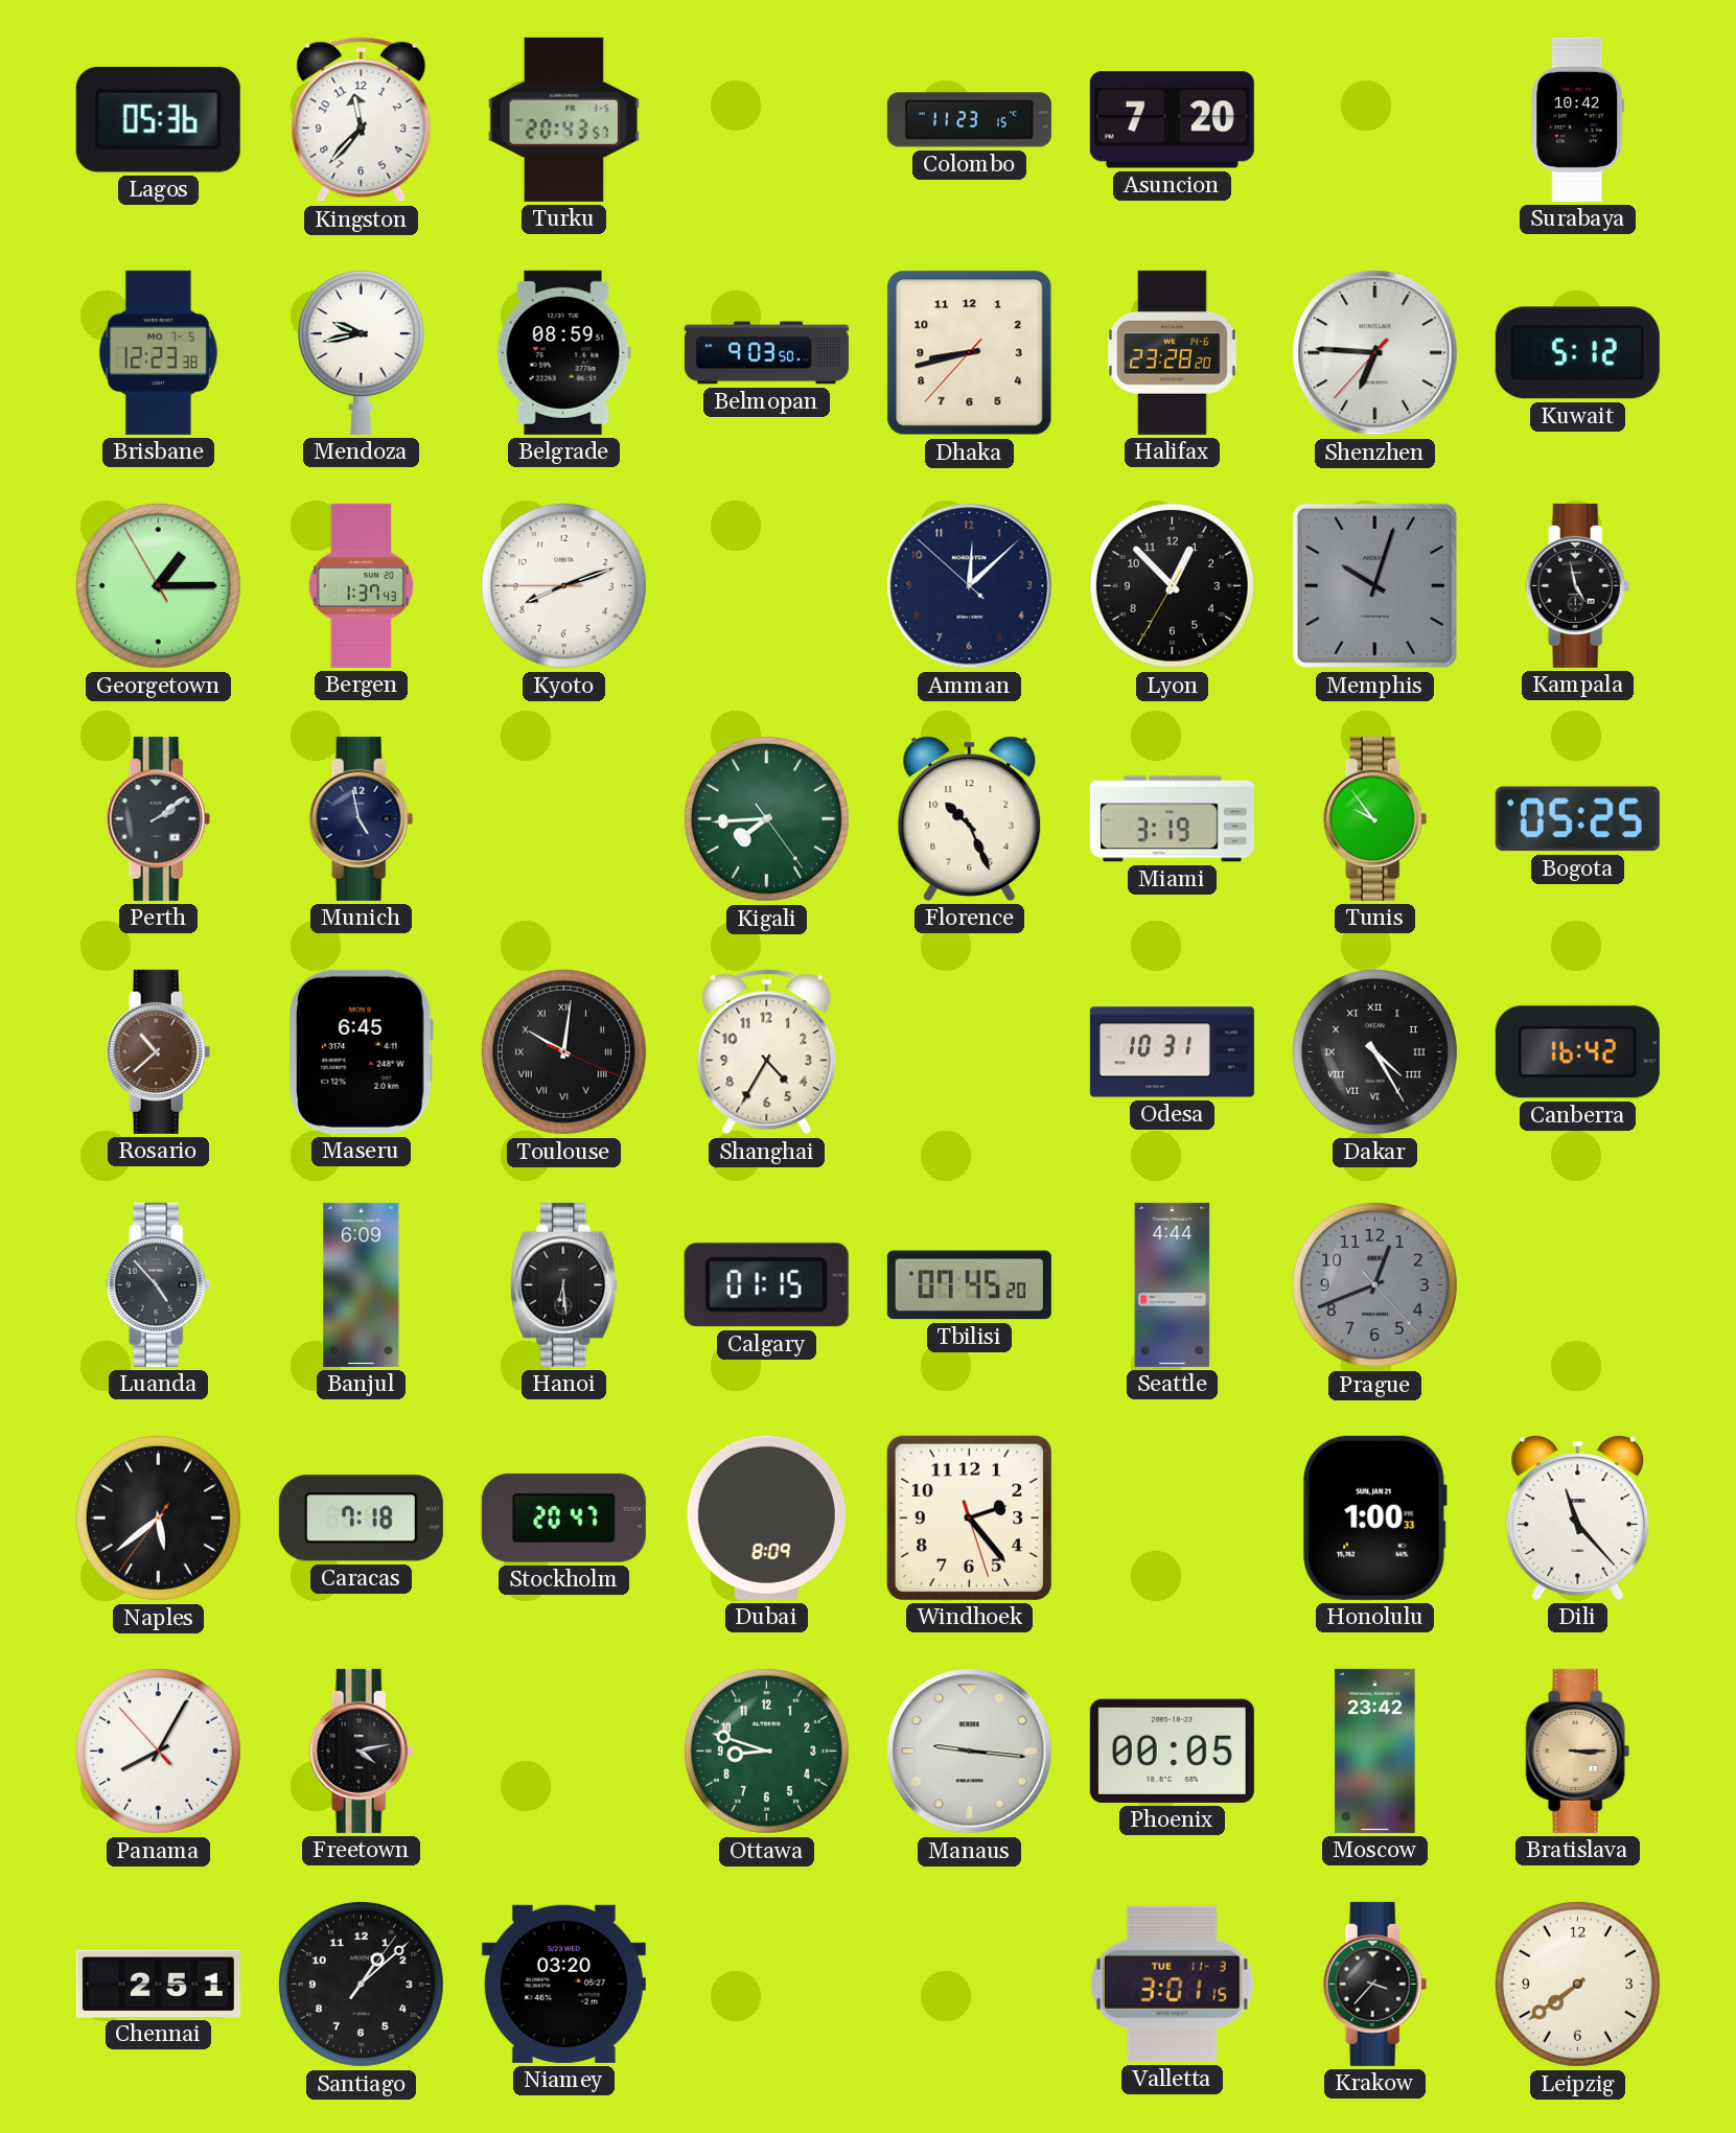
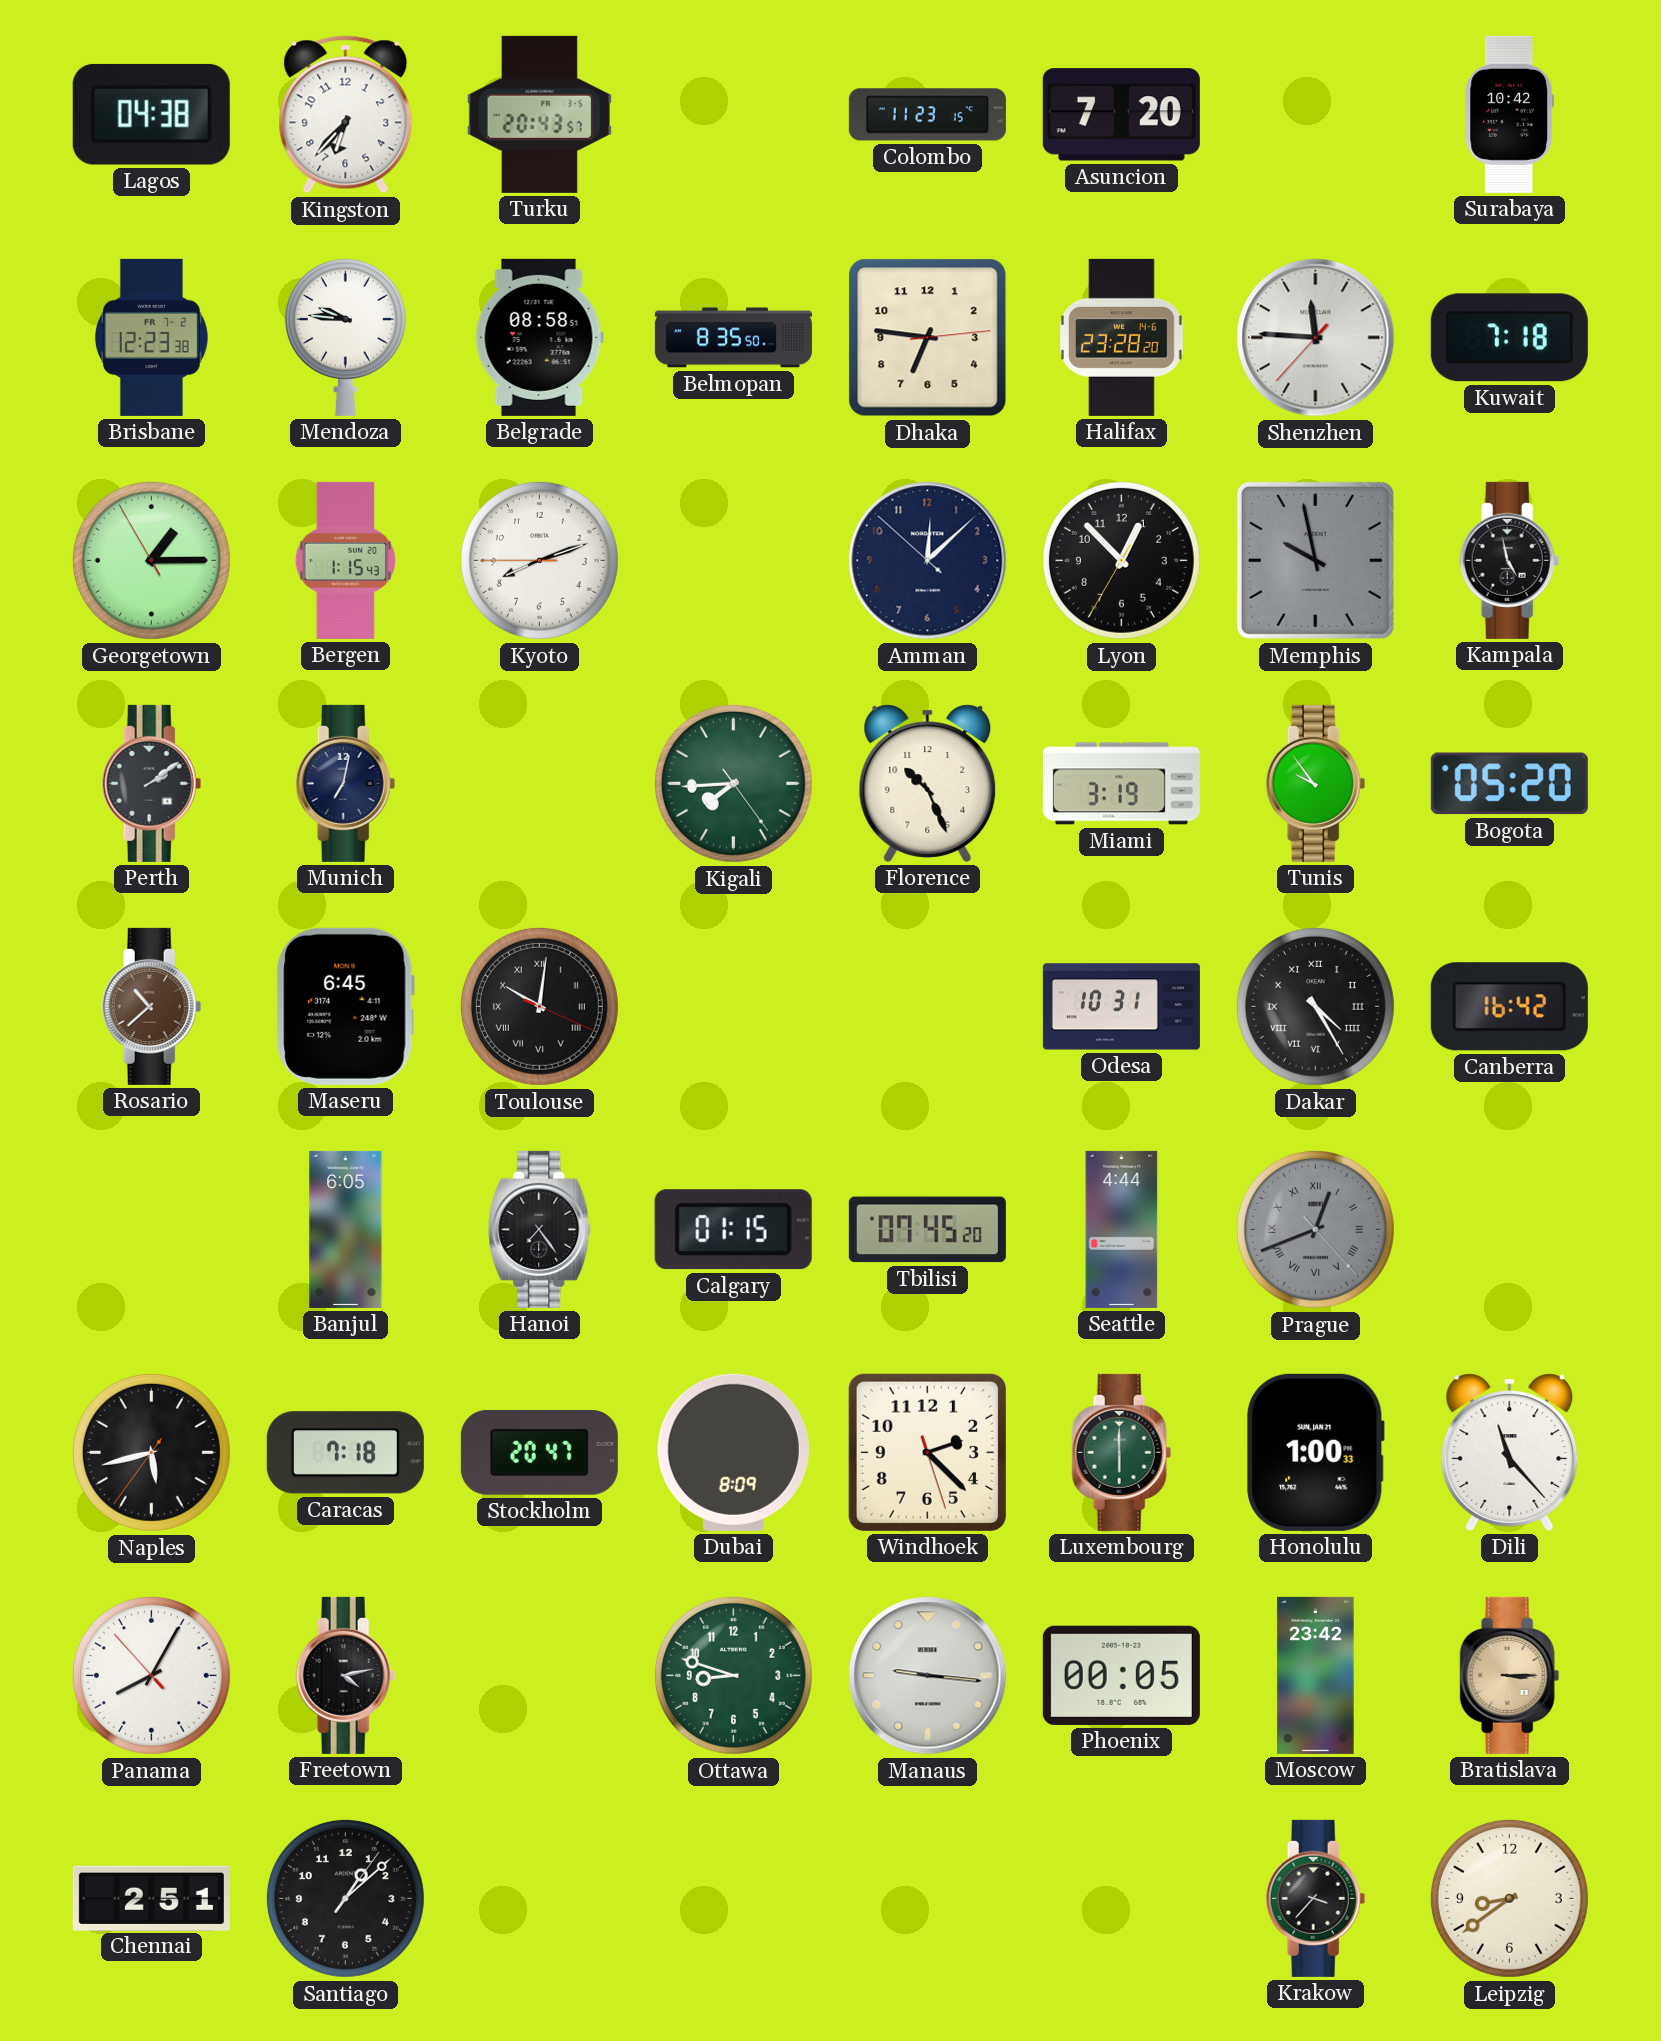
Lagos: 05:36 -> 04:38 (151, 114)
Kingston: 11:37 -> 6:37 (346, 115)
Brisbane date: MO 7-5 -> FR 7-2 (151, 337)
Mendoza: 9:43 -> 9:46 (345, 337)
Belgrade: 08:59 -> 08:58 (539, 337)
Belmopan: 9:03 -> 8:35 (733, 338)
Dhaka: 8:42 -> 6:46 (928, 338)
Shenzhen: 6:45 -> 11:45 (1316, 338)
Kuwait: 5:12 -> 7:18 (1509, 338)
Bergen: 1:37 -> 1:15 (345, 560)
Memphis: 10:03 -> 9:58 (1315, 560)
Munich: 4:58 -> 7:02 (346, 783)
Bogota: 05:25 -> 05:20 (1509, 784)
Shanghai: 4:35 -> none (767, 1052)
Luanda: 4:53 -> none (159, 1284)
Banjul: 6:09 -> 6:05 (346, 1229)
Hanoi: 6:29 -> 7:24 (540, 1229)
Prague numerals: Arabic -> Roman (1315, 1229)
Naples: 5:38 -> 5:42 (151, 1452)
Windhoek: 2:23 -> 2:22 (927, 1452)
Luxembourg: none -> 6:00 (1122, 1452)
Niamey: 03:20 -> none (563, 1984)
Valletta: 3:01 -> none (1172, 1984)
Leipzig: 7:39 -> 8:39 (1509, 1898)
